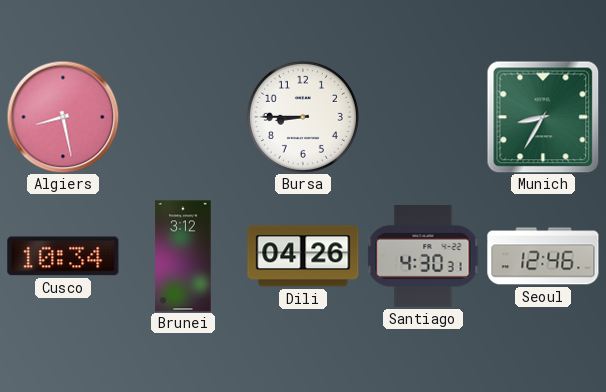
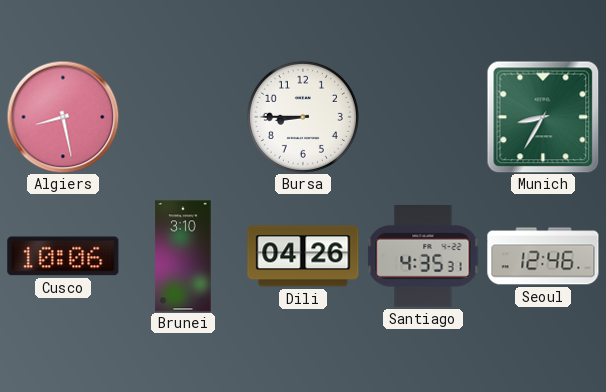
Cusco: 10:34 -> 10:06 (63, 256)
Brunei: 3:12 -> 3:10 (183, 256)
Santiago: 4:30 -> 4:35 (423, 257)
